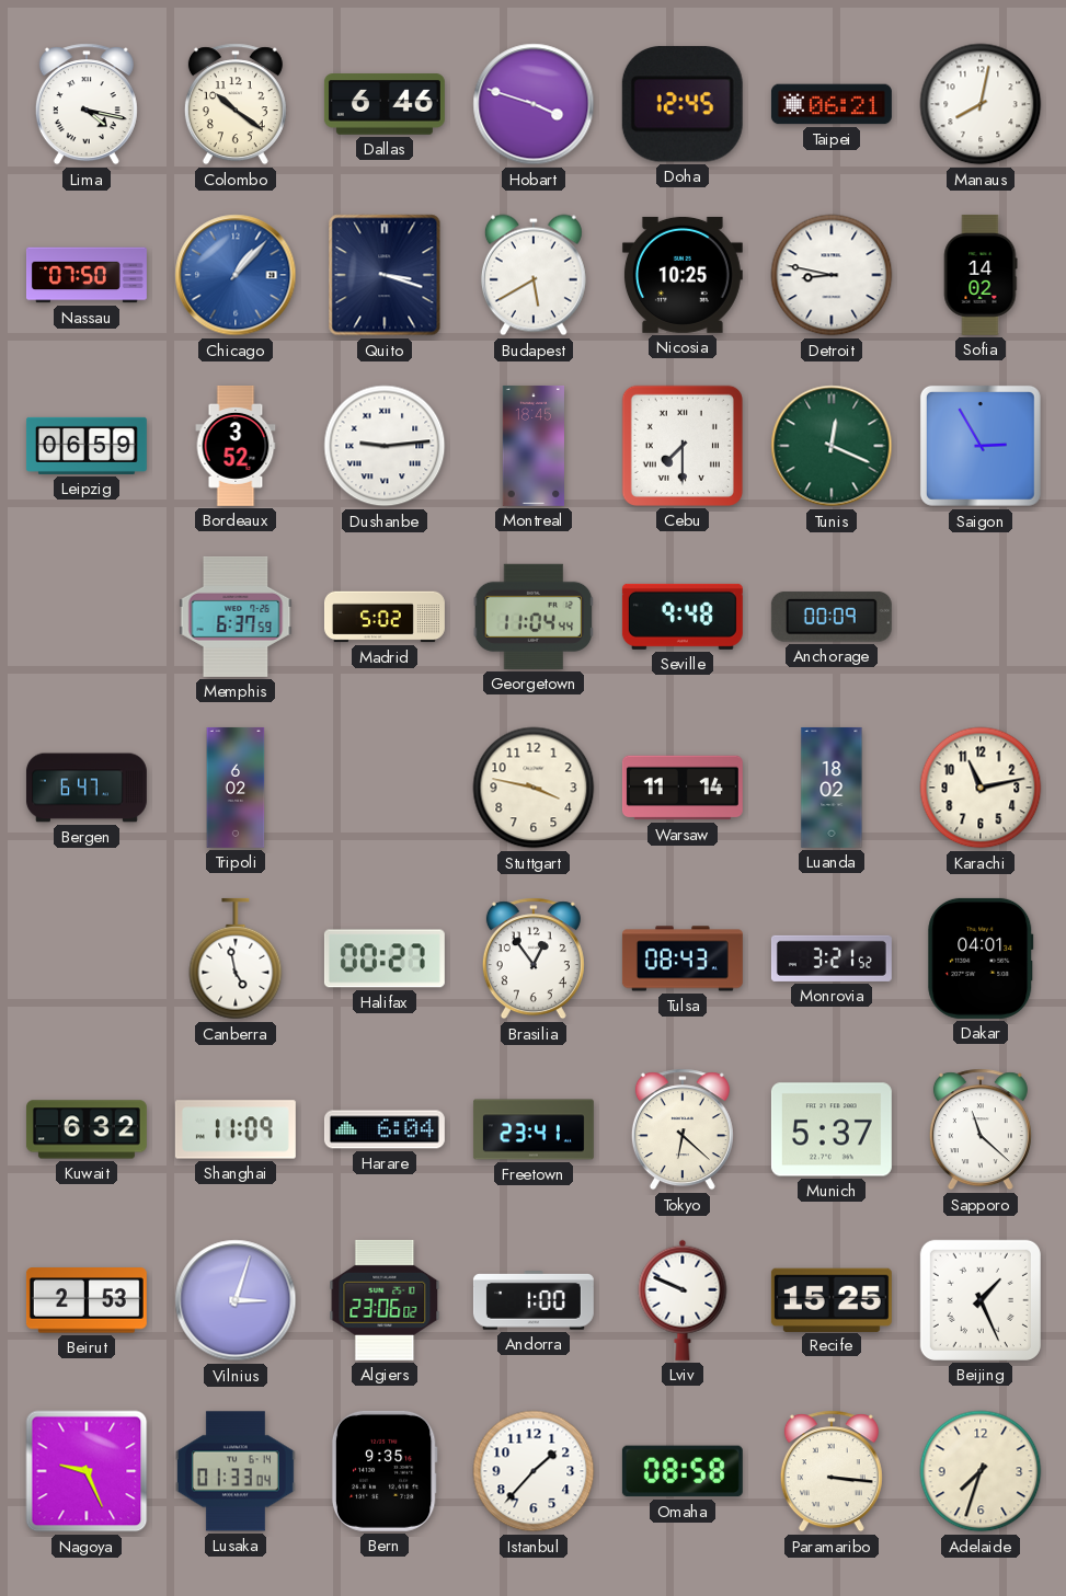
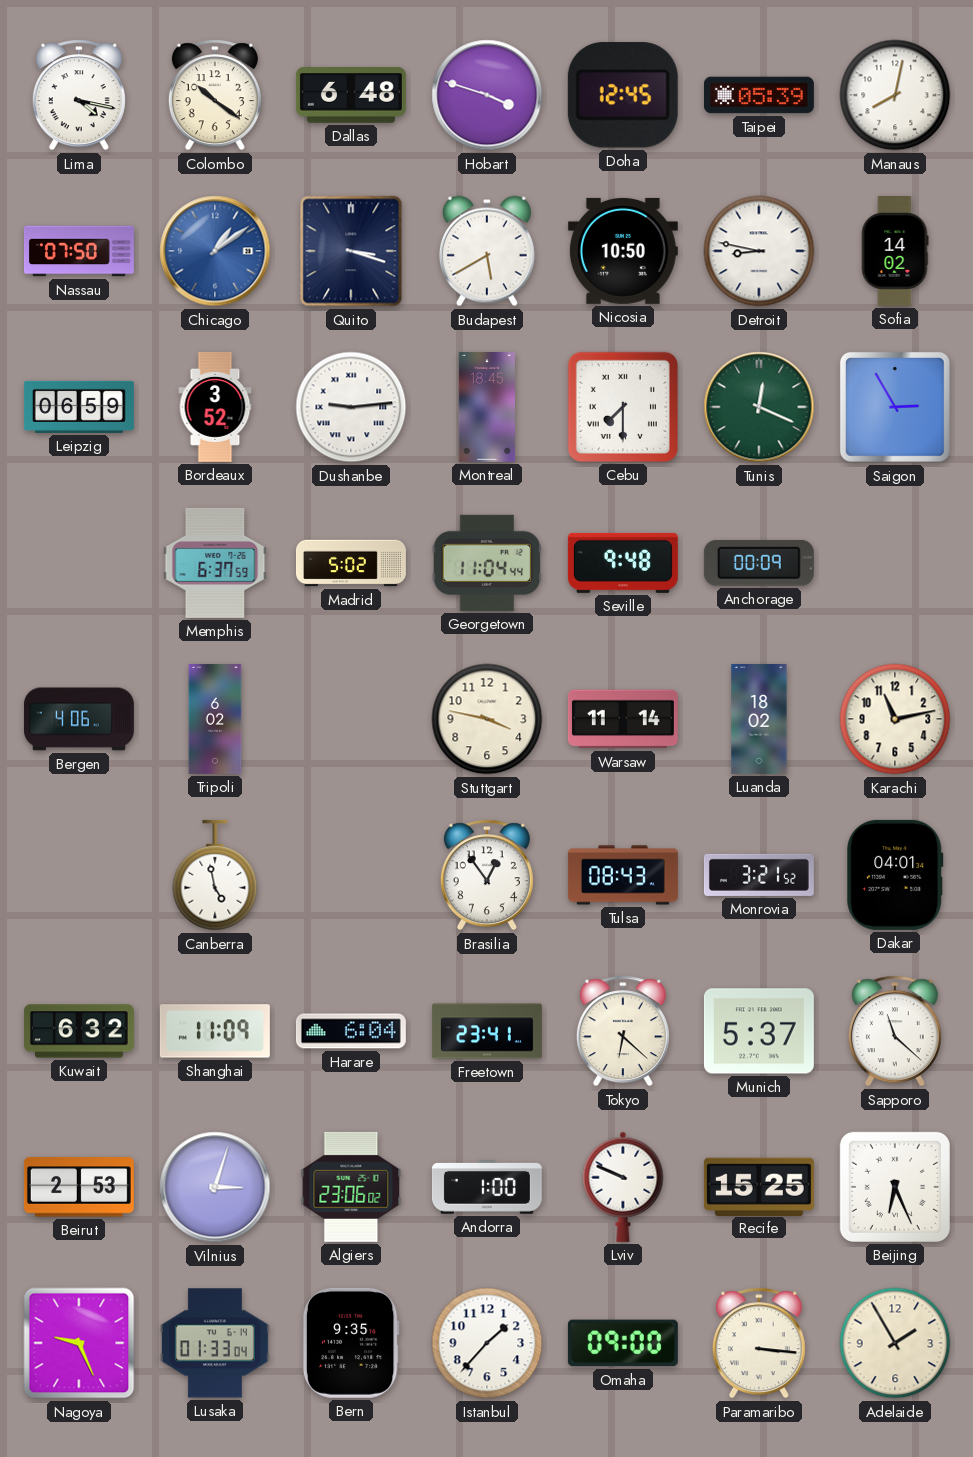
Dallas: 6:46 -> 6:48 (351, 95)
Taipei: 06:21 -> 05:39 (759, 95)
Chicago: 1:07 -> 1:09 (215, 251)
Nicosia: 10:25 -> 10:50 (623, 251)
Bergen: 6:47 -> 4:06 (79, 719)
Halifax: 00:27 -> none (385, 958)
Beijing: 1:26 -> 6:26 (895, 1187)
Omaha: 08:58 -> 09:00 (623, 1343)
Adelaide: 7:33 -> 1:55 (895, 1343)
